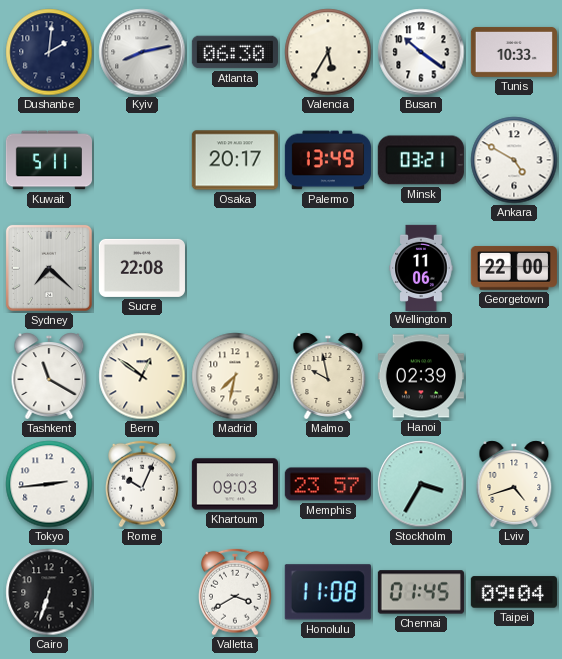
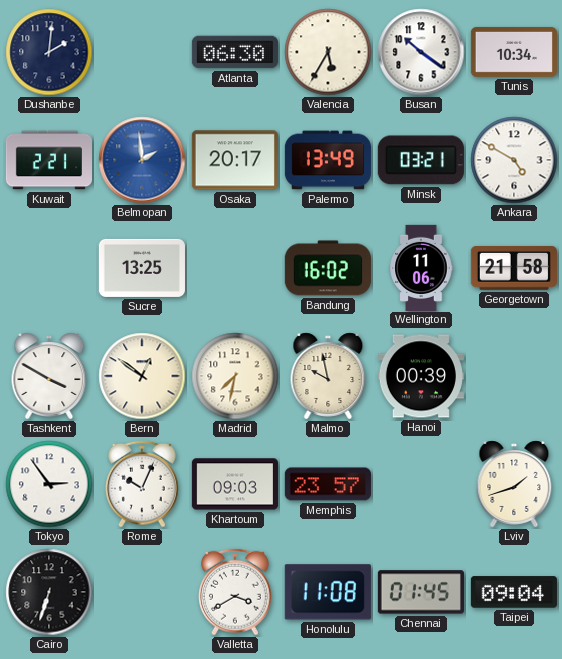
Kyiv: 8:13 -> none (142, 52)
Tunis: 10:33 -> 10:34 (514, 52)
Kuwait: 5:11 -> 2:21 (48, 160)
Belmopan: none -> 1:59 (142, 160)
Sydney: 7:22 -> none (49, 268)
Sucre: 22:08 -> 13:25 (142, 268)
Bandung: none -> 16:02 (328, 268)
Georgetown: 22:00 -> 21:58 (514, 268)
Tashkent: 11:20 -> 3:50 (49, 376)
Hanoi: 02:39 -> 00:39 (421, 376)
Tokyo: 2:44 -> 2:54 (49, 484)
Stockholm: 3:35 -> none (421, 484)
Lviv: 4:42 -> 1:42 (514, 484)
